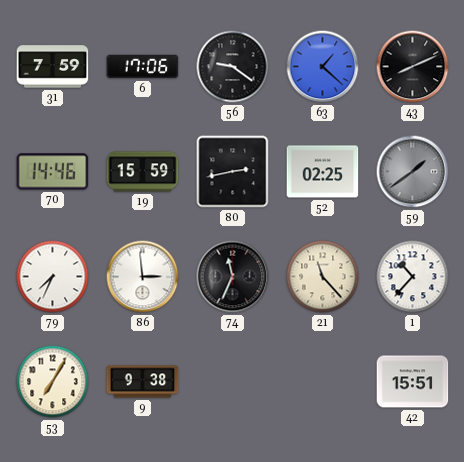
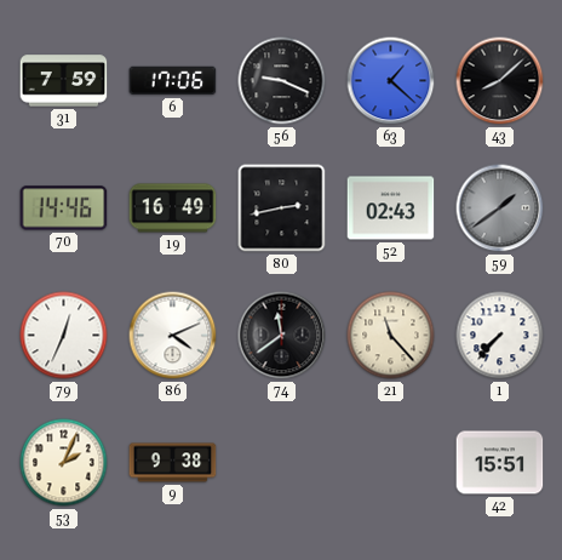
56: 9:21 -> 9:19 (282, 81)
43: 8:11 -> 8:08 (500, 81)
19: 15:59 -> 16:49 (173, 208)
52: 02:25 -> 02:43 (391, 208)
79: 7:34 -> 12:34 (64, 336)
86: 2:59 -> 4:11 (173, 336)
74: 11:34 -> 11:39 (282, 336)
1: 10:37 -> 7:37 (500, 336)
53: 7:05 -> 2:04 (64, 463)
